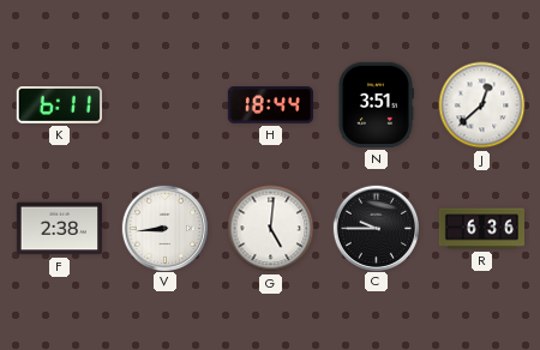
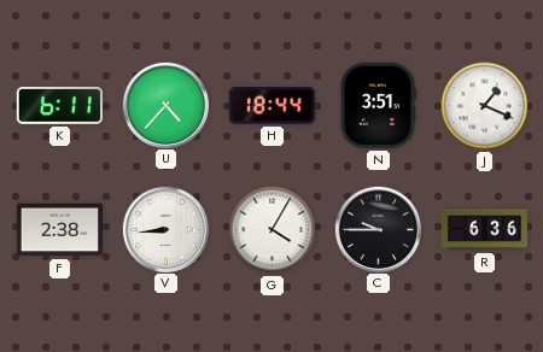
U: none -> 4:37 (165, 105)
J: 12:38 -> 1:19 (485, 106)
G: 5:01 -> 4:05 (273, 230)
